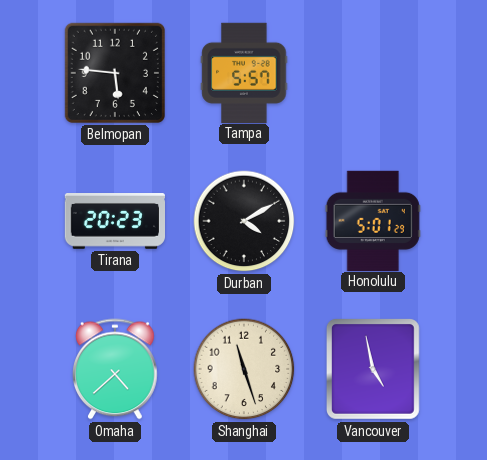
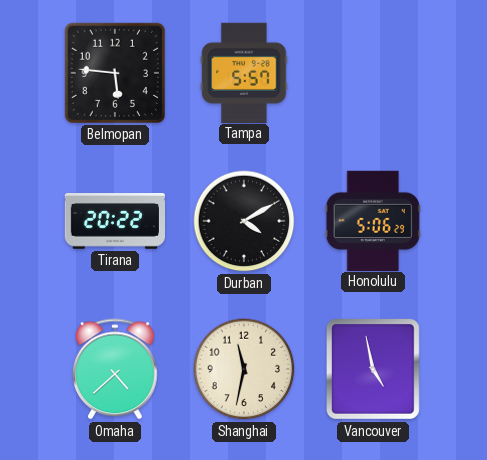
Tirana: 20:23 -> 20:22 (114, 222)
Honolulu: 5:01 -> 5:06 (373, 220)
Shanghai: 11:27 -> 11:32 (244, 369)
